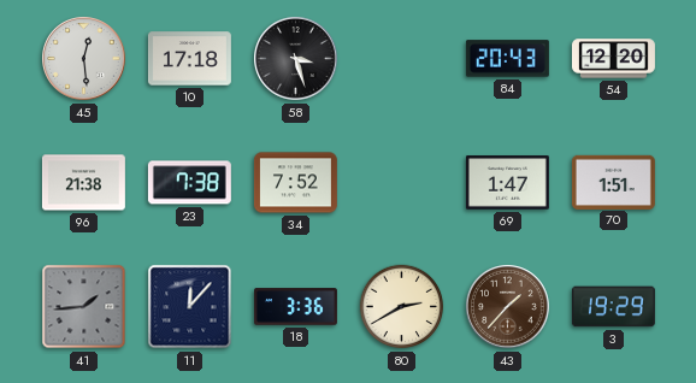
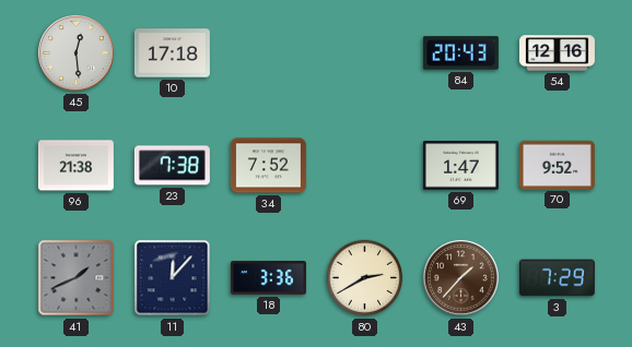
58: 3:27 -> none (296, 59)
54: 12:20 -> 12:16 (557, 53)
70: 1:51 -> 9:52 (557, 165)
41: 1:44 -> 1:41 (77, 278)
3: 19:29 -> 7:29 (557, 278)
